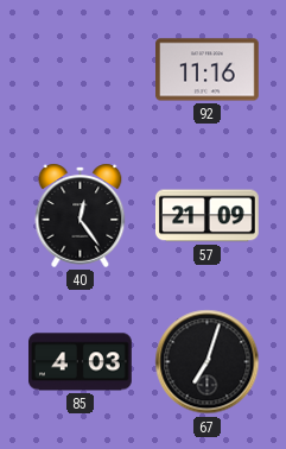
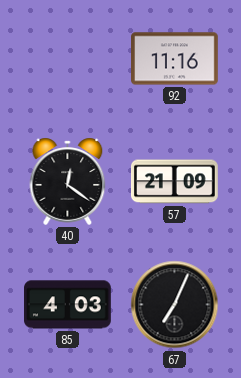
40: 12:24 -> 12:21 (68, 181)
67: 7:03 -> 7:04 (175, 305)
